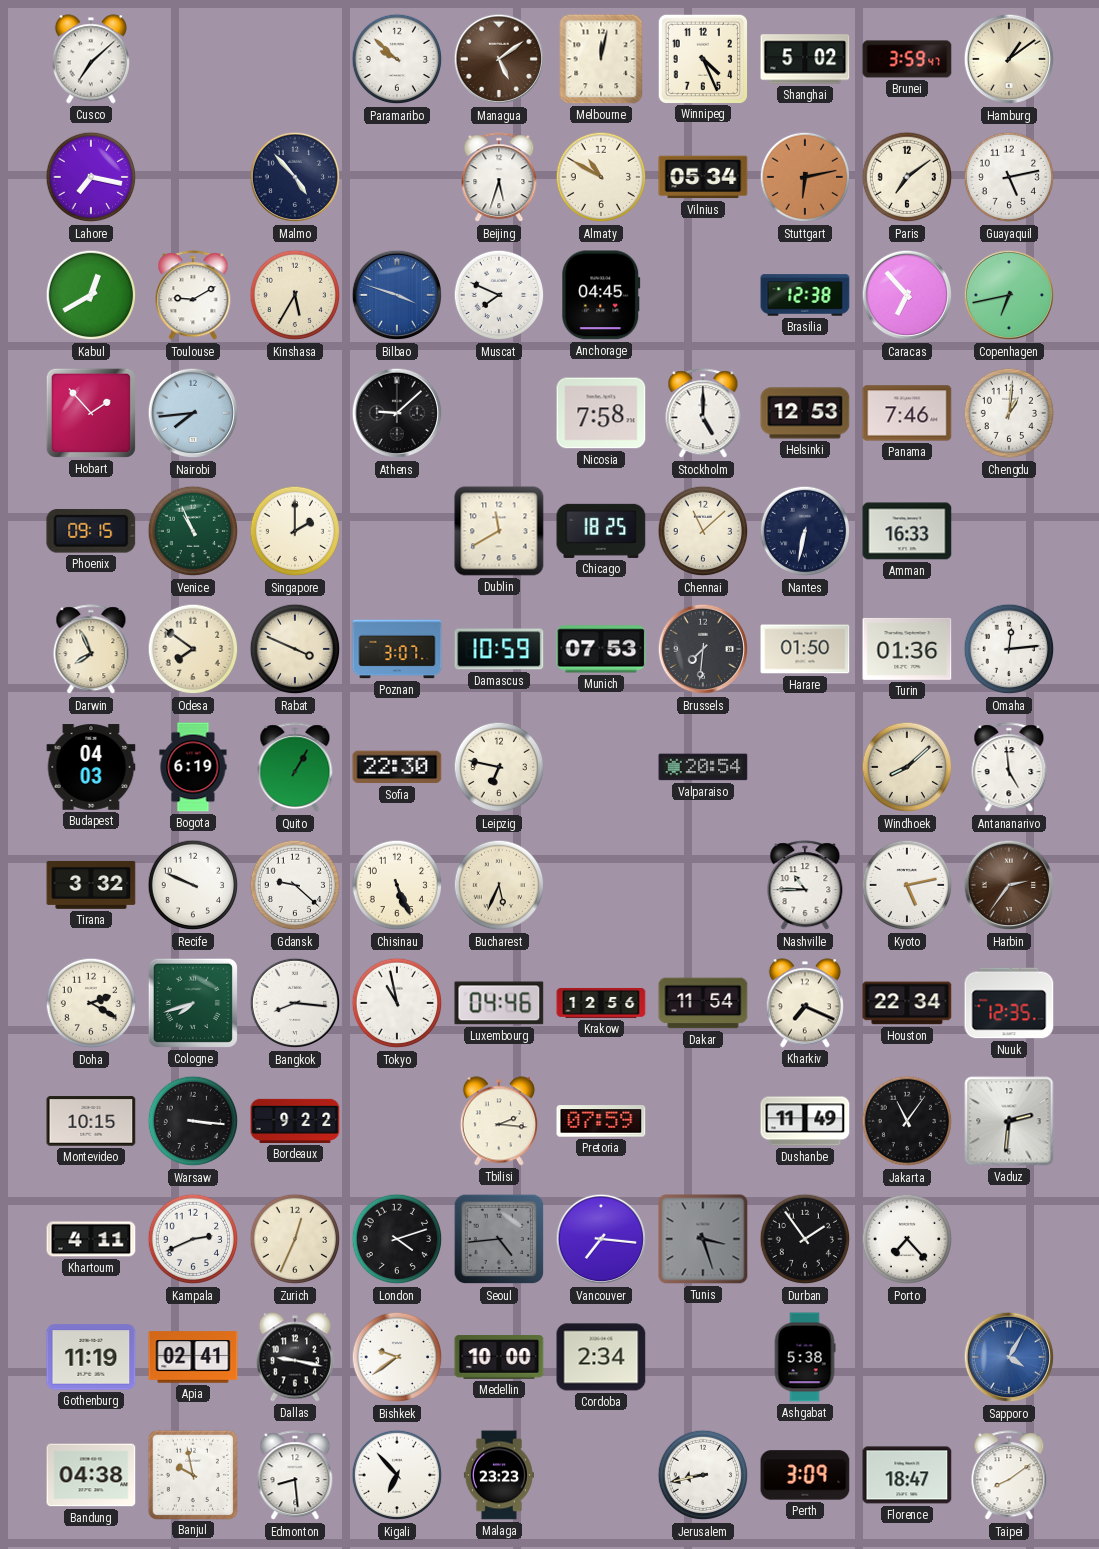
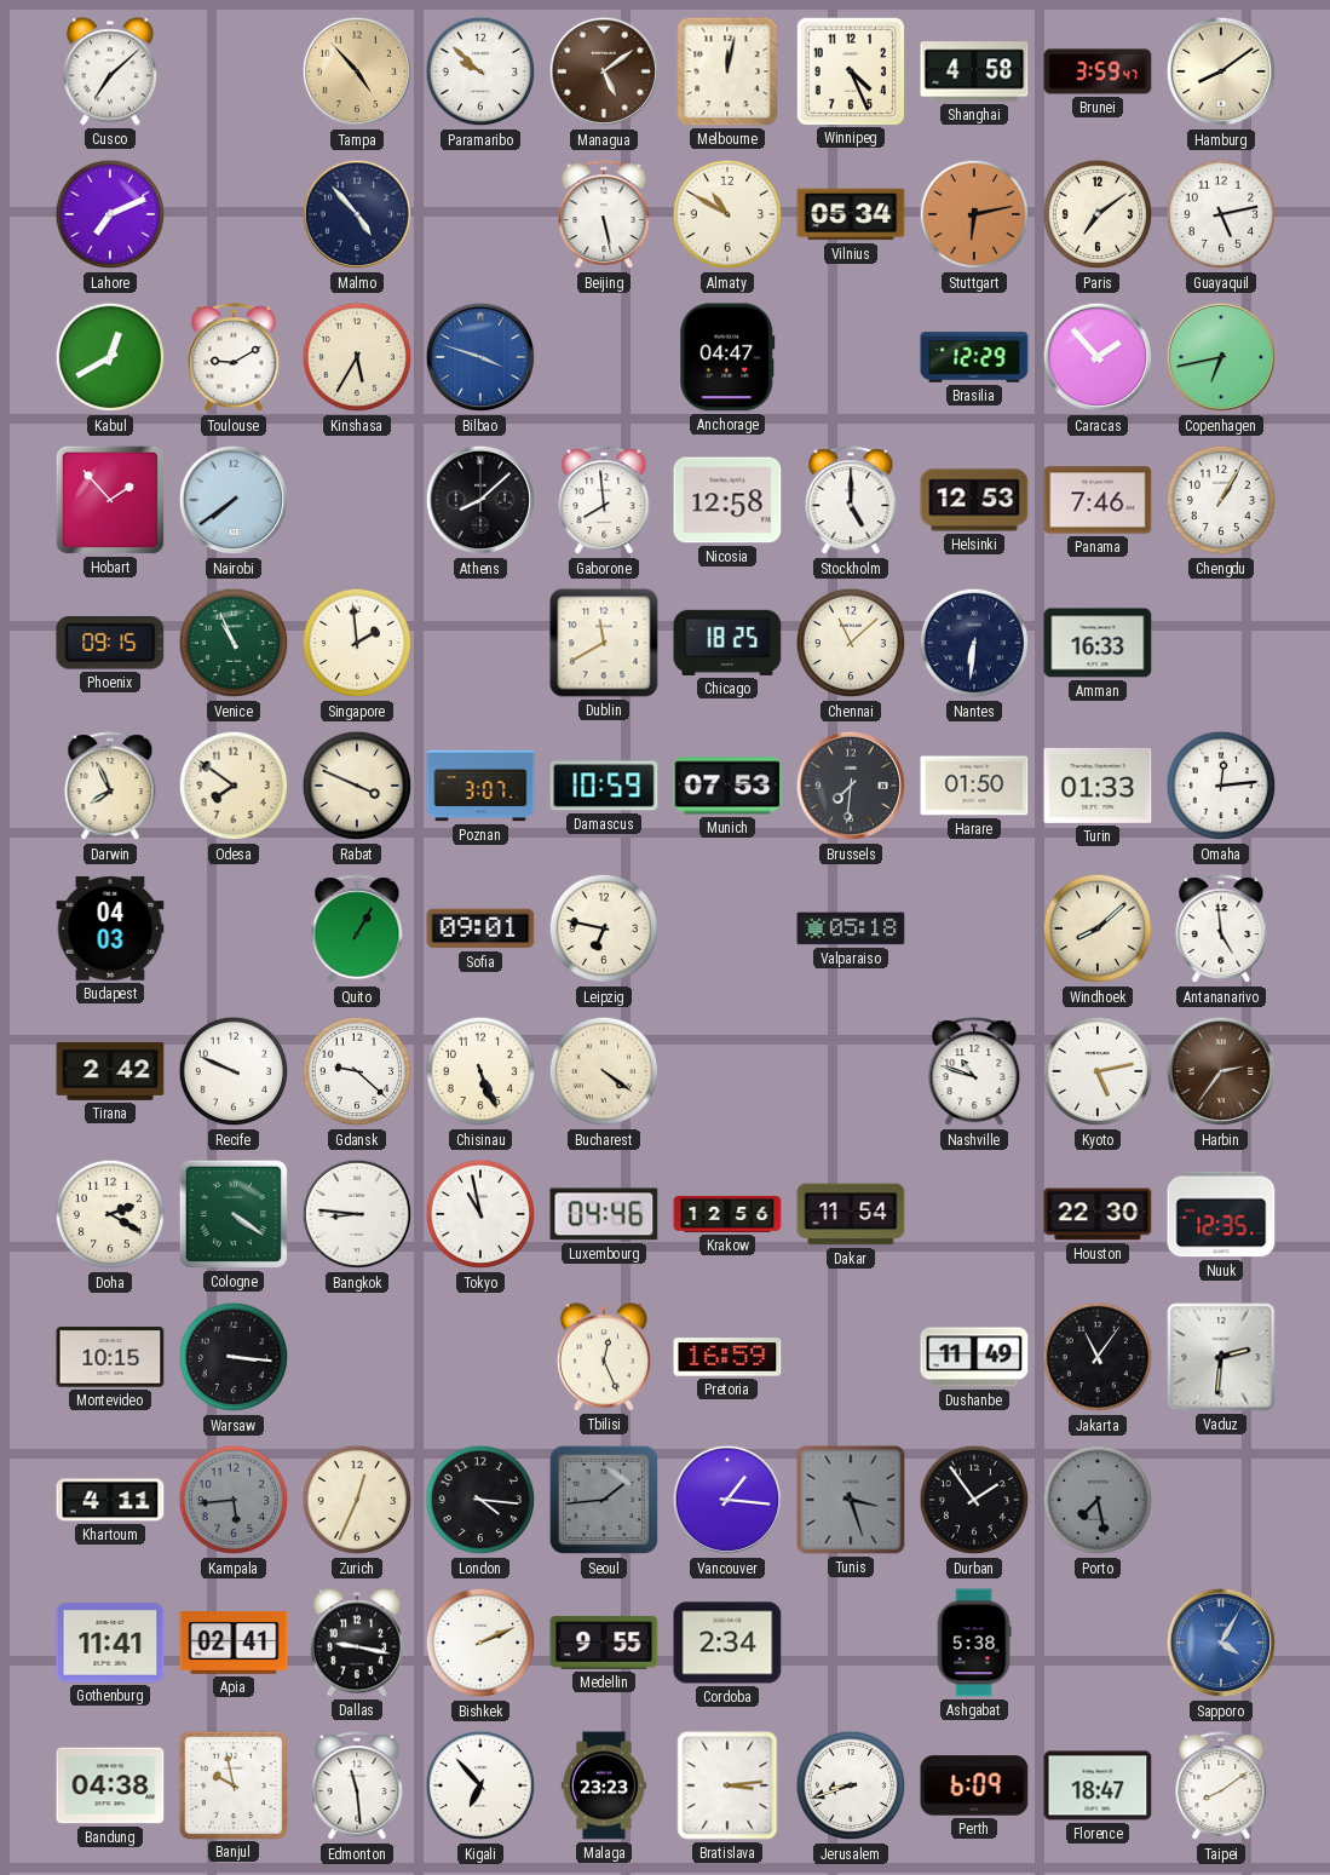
Tampa: none -> 4:53 (357, 71)
Shanghai: 5:02 -> 4:58 (974, 71)
Hamburg: 1:09 -> 8:09 (1221, 71)
Lahore: 7:17 -> 7:11 (110, 214)
Beijing: 5:33 -> 5:28 (604, 215)
Muscat: 7:49 -> none (499, 295)
Anchorage: 04:45 -> 04:47 (727, 357)
Brasilia: 12:38 -> 12:29 (974, 357)
Caracas: 6:53 -> 1:53 (1098, 357)
Nairobi: 7:44 -> 7:39 (234, 500)
Athens: 9:08 -> 8:08 (480, 500)
Gaborone: none -> 7:59 (604, 501)
Nicosia: 7:58 -> 12:58 (727, 500)
Chengdu: 1:01 -> 1:05 (1221, 500)
Singapore: 2:00 -> 1:59 (357, 643)
Nantes: 6:32 -> 6:31 (974, 643)
Turin: 01:36 -> 01:33 (1098, 786)
Bogota: 6:19 -> none (193, 767)
Sofia: 22:30 -> 09:01 (480, 928)
Valparaiso: 20:54 -> 05:18 (851, 928)
Tirana: 3:32 -> 2:42 (110, 1071)
Bucharest: 5:34 -> 4:21 (604, 1071)
Nashville: 10:45 -> 10:48 (974, 1072)
Cologne: 7:42 -> 4:21 (234, 1214)
Bangkok: 8:16 -> 8:46 (357, 1214)
Kharkiv: 7:19 -> none (805, 1003)
Houston: 22:34 -> 22:30 (1098, 1214)
Bordeaux: 9:22 -> none (295, 1121)
Tbilisi: 2:16 -> 12:26 (604, 1357)
Pretoria: 07:59 -> 16:59 (727, 1357)
Kampala: 2:41 -> 5:44 (234, 1500)
Kampala dial: white -> grey (234, 1500)
London: 4:12 -> 4:16 (480, 1500)
Seoul: 4:44 -> 1:44 (604, 1500)
Vancouver: 7:16 -> 1:16 (727, 1500)
Porto: 7:23 -> 7:28 (1098, 1500)
Porto dial: white -> grey (1098, 1500)
Gothenburg: 11:19 -> 11:41 (110, 1643)
Bishkek: 9:39 -> 2:11 (480, 1643)
Medellin: 10:00 -> 9:55 (604, 1643)
Edmonton: 8:29 -> 11:29 (357, 1787)
Bratislava: none -> 3:14 (727, 1785)
Jerusalem: 8:43 -> 8:42 (851, 1785)
Perth: 3:09 -> 6:09 (974, 1785)
